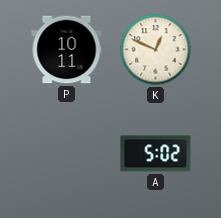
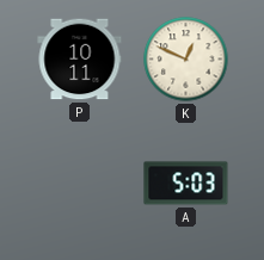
A: 5:02 -> 5:03 (186, 184)
